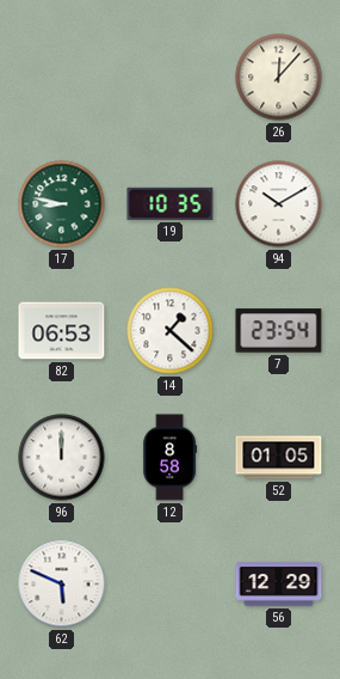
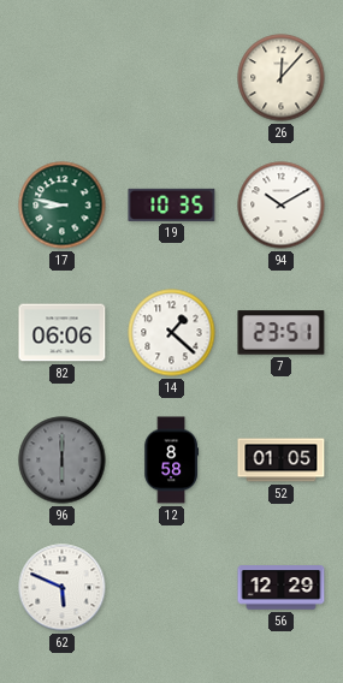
82: 06:53 -> 06:06 (63, 333)
7: 23:54 -> 23:51 (282, 333)
96: 12:00 -> 6:00 (63, 461)
96 dial: white -> grey (63, 461)
